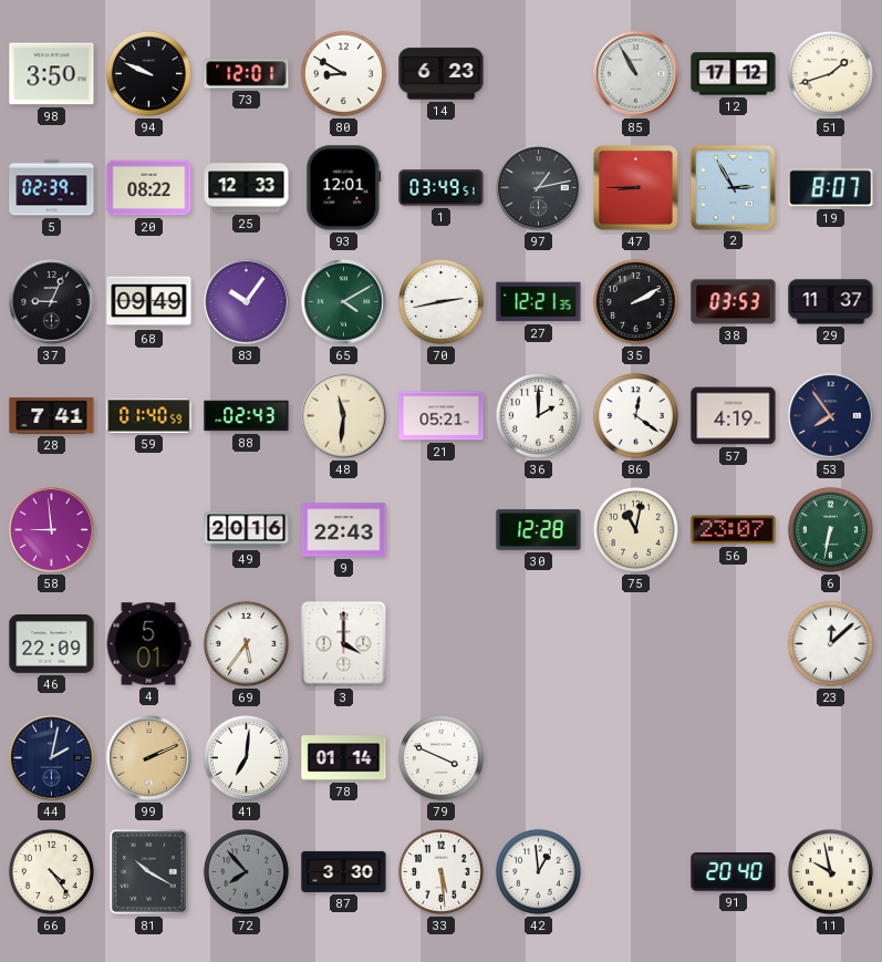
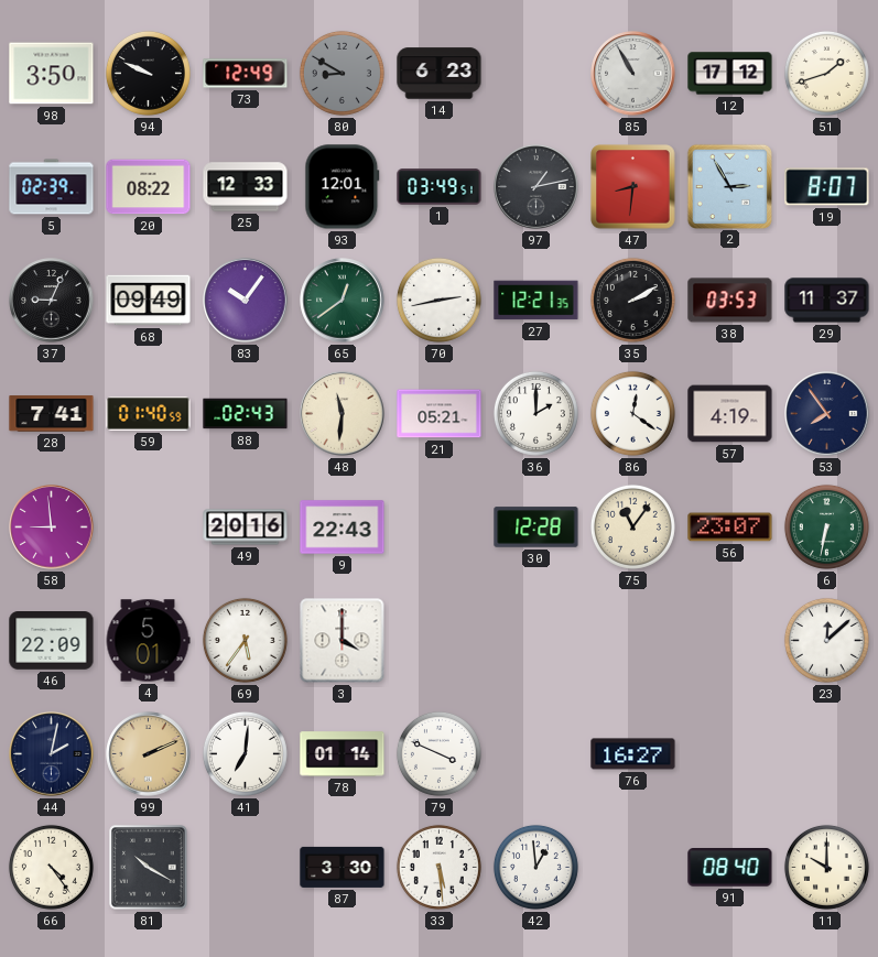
73: 12:01 -> 12:49 (246, 74)
80 dial: white -> grey (342, 73)
47: 8:45 -> 8:31 (633, 187)
65: 4:10 -> 12:39 (343, 301)
75: 11:02 -> 11:06 (632, 526)
76: none -> 16:27 (633, 754)
72: 7:53 -> none (246, 871)
91: 20:40 -> 08:40 (730, 868)
11: 9:58 -> 10:00 (826, 867)
